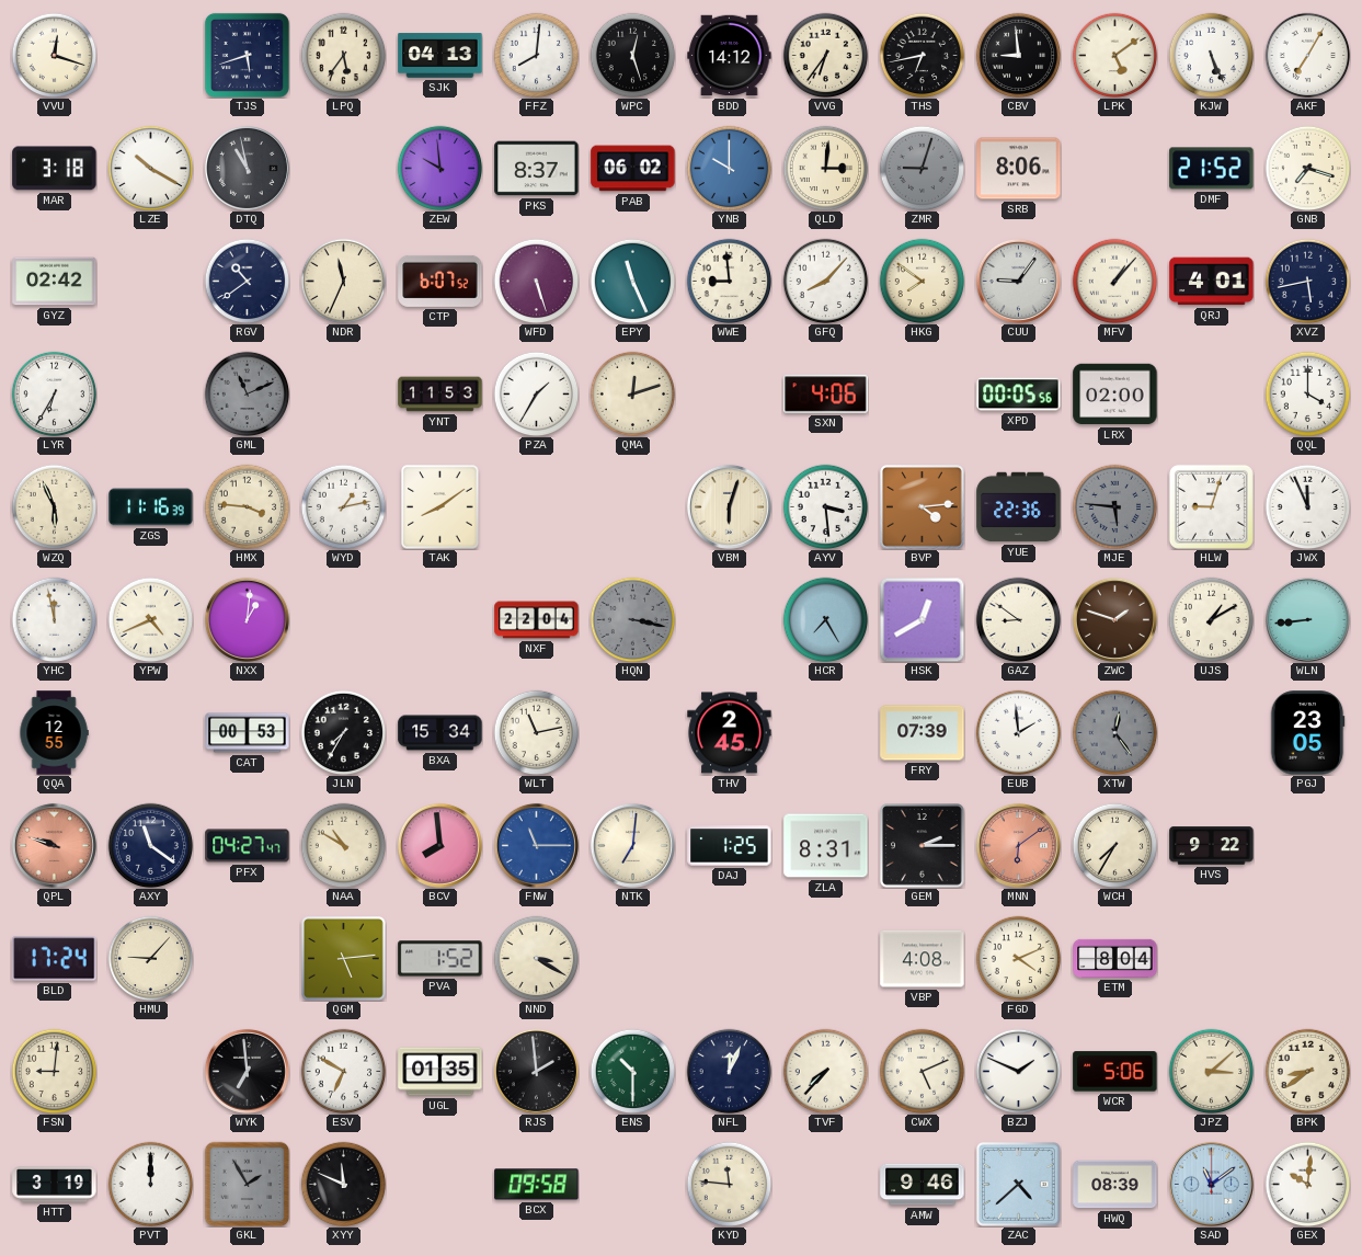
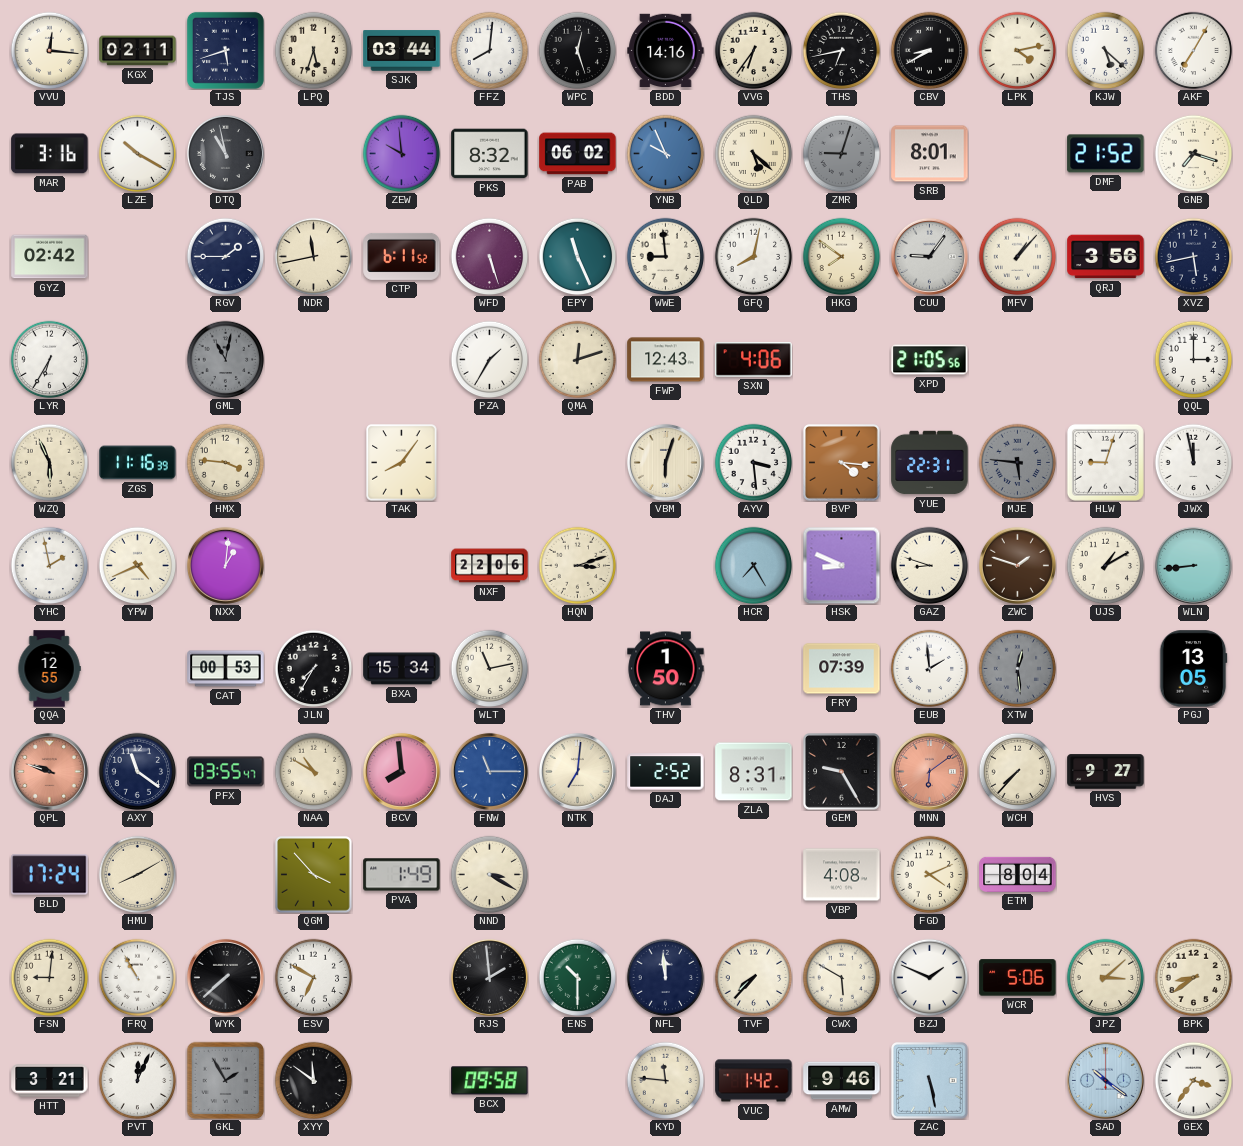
VVU: 12:18 -> 12:16 (49, 50)
KGX: none -> 02:11 (138, 51)
LPQ: 5:36 -> 5:33 (313, 50)
SJK: 04:13 -> 03:44 (402, 51)
BDD: 14:12 -> 14:16 (666, 51)
CBV: 8:59 -> 8:40 (929, 50)
LPK: 5:09 -> 4:13 (1017, 50)
KJW: 5:26 -> 5:22 (1105, 50)
MAR: 3:18 -> 3:16 (50, 154)
PKS: 8:37 -> 8:32 (490, 154)
YNB: 10:00 -> 9:56 (665, 153)
QLD: 3:01 -> 5:22 (753, 153)
SRB: 8:06 -> 8:01 (930, 154)
RGV: 10:39 -> 1:45 (225, 256)
NDR: 11:34 -> 11:43 (313, 256)
CTP: 6:07 -> 6:11 (402, 256)
GFQ: 8:07 -> 8:02 (753, 256)
QRJ: 4:01 -> 3:56 (1106, 257)
GML: 11:11 -> 11:02 (225, 359)
YNT: 11:53 -> none (440, 395)
FWP: none -> 12:43 (666, 360)
XPD: 00:05 -> 21:05 (930, 360)
LRX: 02:00 -> none (1115, 395)
QQL: 4:00 -> 3:00 (1193, 359)
WYD: 1:13 -> none (343, 506)
TAK: 8:09 -> 8:06 (402, 463)
BVP: 4:14 -> 4:16 (842, 463)
YUE: 22:36 -> 22:31 (930, 463)
JWX: 11:56 -> 11:58 (1193, 462)
YHC: 11:58 -> 1:58 (49, 565)
NXF: 22:04 -> 22:06 (490, 566)
HQN: 3:17 -> 3:12 (577, 565)
HQN dial: grey -> cream (577, 565)
HSK: 12:40 -> 8:49 (841, 565)
GAZ: 8:51 -> 8:48 (929, 565)
THV: 2:45 -> 1:50 (666, 669)
XTW: 12:24 -> 12:29 (1017, 668)
PGJ: 23:05 -> 13:05 (1193, 669)
PFX: 04:27 -> 03:55 (226, 772)
DAJ: 1:25 -> 2:52 (666, 772)
GEM: 2:15 -> 9:25 (842, 772)
WCH: 7:35 -> 7:37 (1017, 771)
HVS: 9:22 -> 9:27 (1106, 772)
HMU: 9:07 -> 8:10 (137, 874)
QGM: 5:14 -> 3:53 (314, 875)
PVA: 1:52 -> 1:49 (402, 875)
FRQ: none -> 10:55 (137, 977)
WYK: 6:59 -> 7:38 (225, 977)
UGL: 01:35 -> none (440, 1072)
NFL: 12:04 -> 11:59 (665, 977)
CWX: 5:11 -> 5:50 (841, 977)
HTT: 3:19 -> 3:21 (50, 1081)
PVT: 12:00 -> 12:04 (137, 1080)
XYY: 11:49 -> 11:51 (313, 1080)
VUC: none -> 1:42 (754, 1081)
ZAC: 4:38 -> 5:28 (930, 1081)
HWQ: 08:39 -> none (1115, 1185)
SAD: 11:09 -> 10:21 (1105, 1080)
GEX: 10:01 -> 3:36 (1193, 1080)
